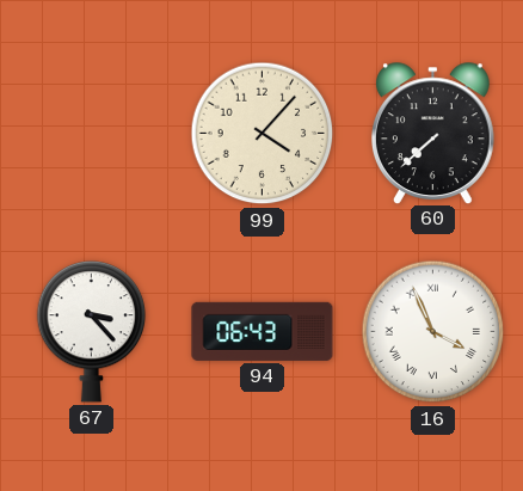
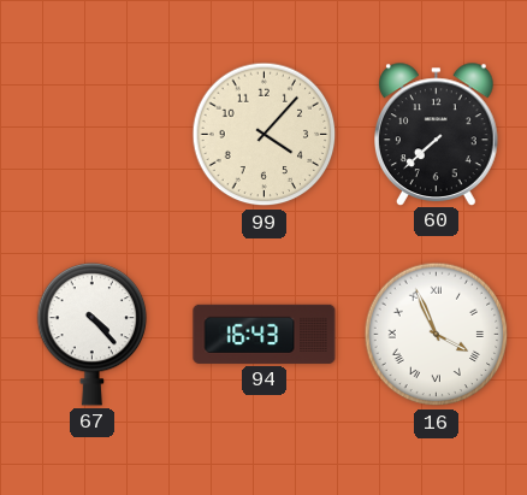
67: 3:23 -> 4:23 (93, 335)
94: 06:43 -> 16:43 (265, 334)
